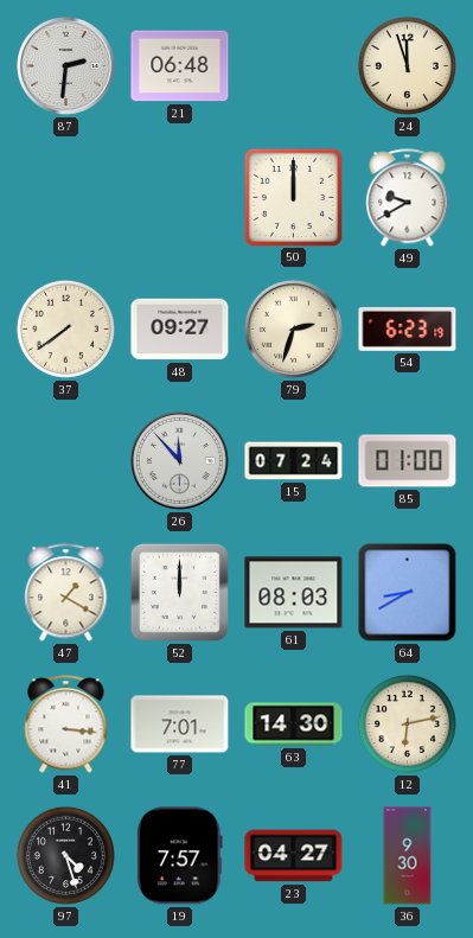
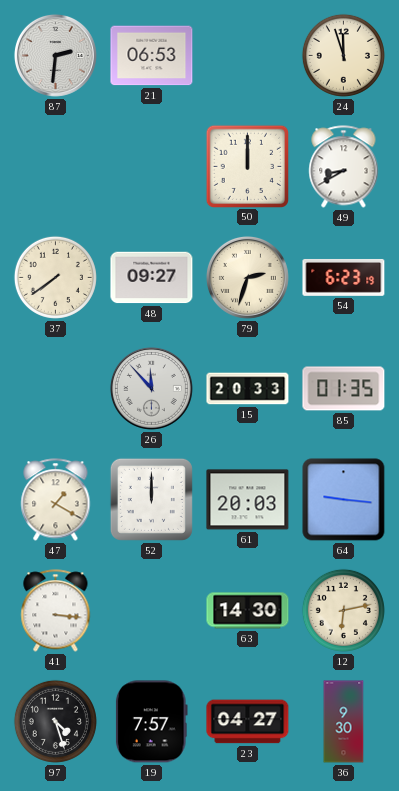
21: 06:48 -> 06:53 (152, 56)
49: 9:40 -> 8:40 (344, 167)
15: 07:24 -> 20:33 (248, 389)
85: 01:00 -> 01:35 (344, 389)
61: 08:03 -> 20:03 (248, 500)
64: 8:40 -> 9:16 (344, 500)
77: 7:01 -> none (180, 725)
